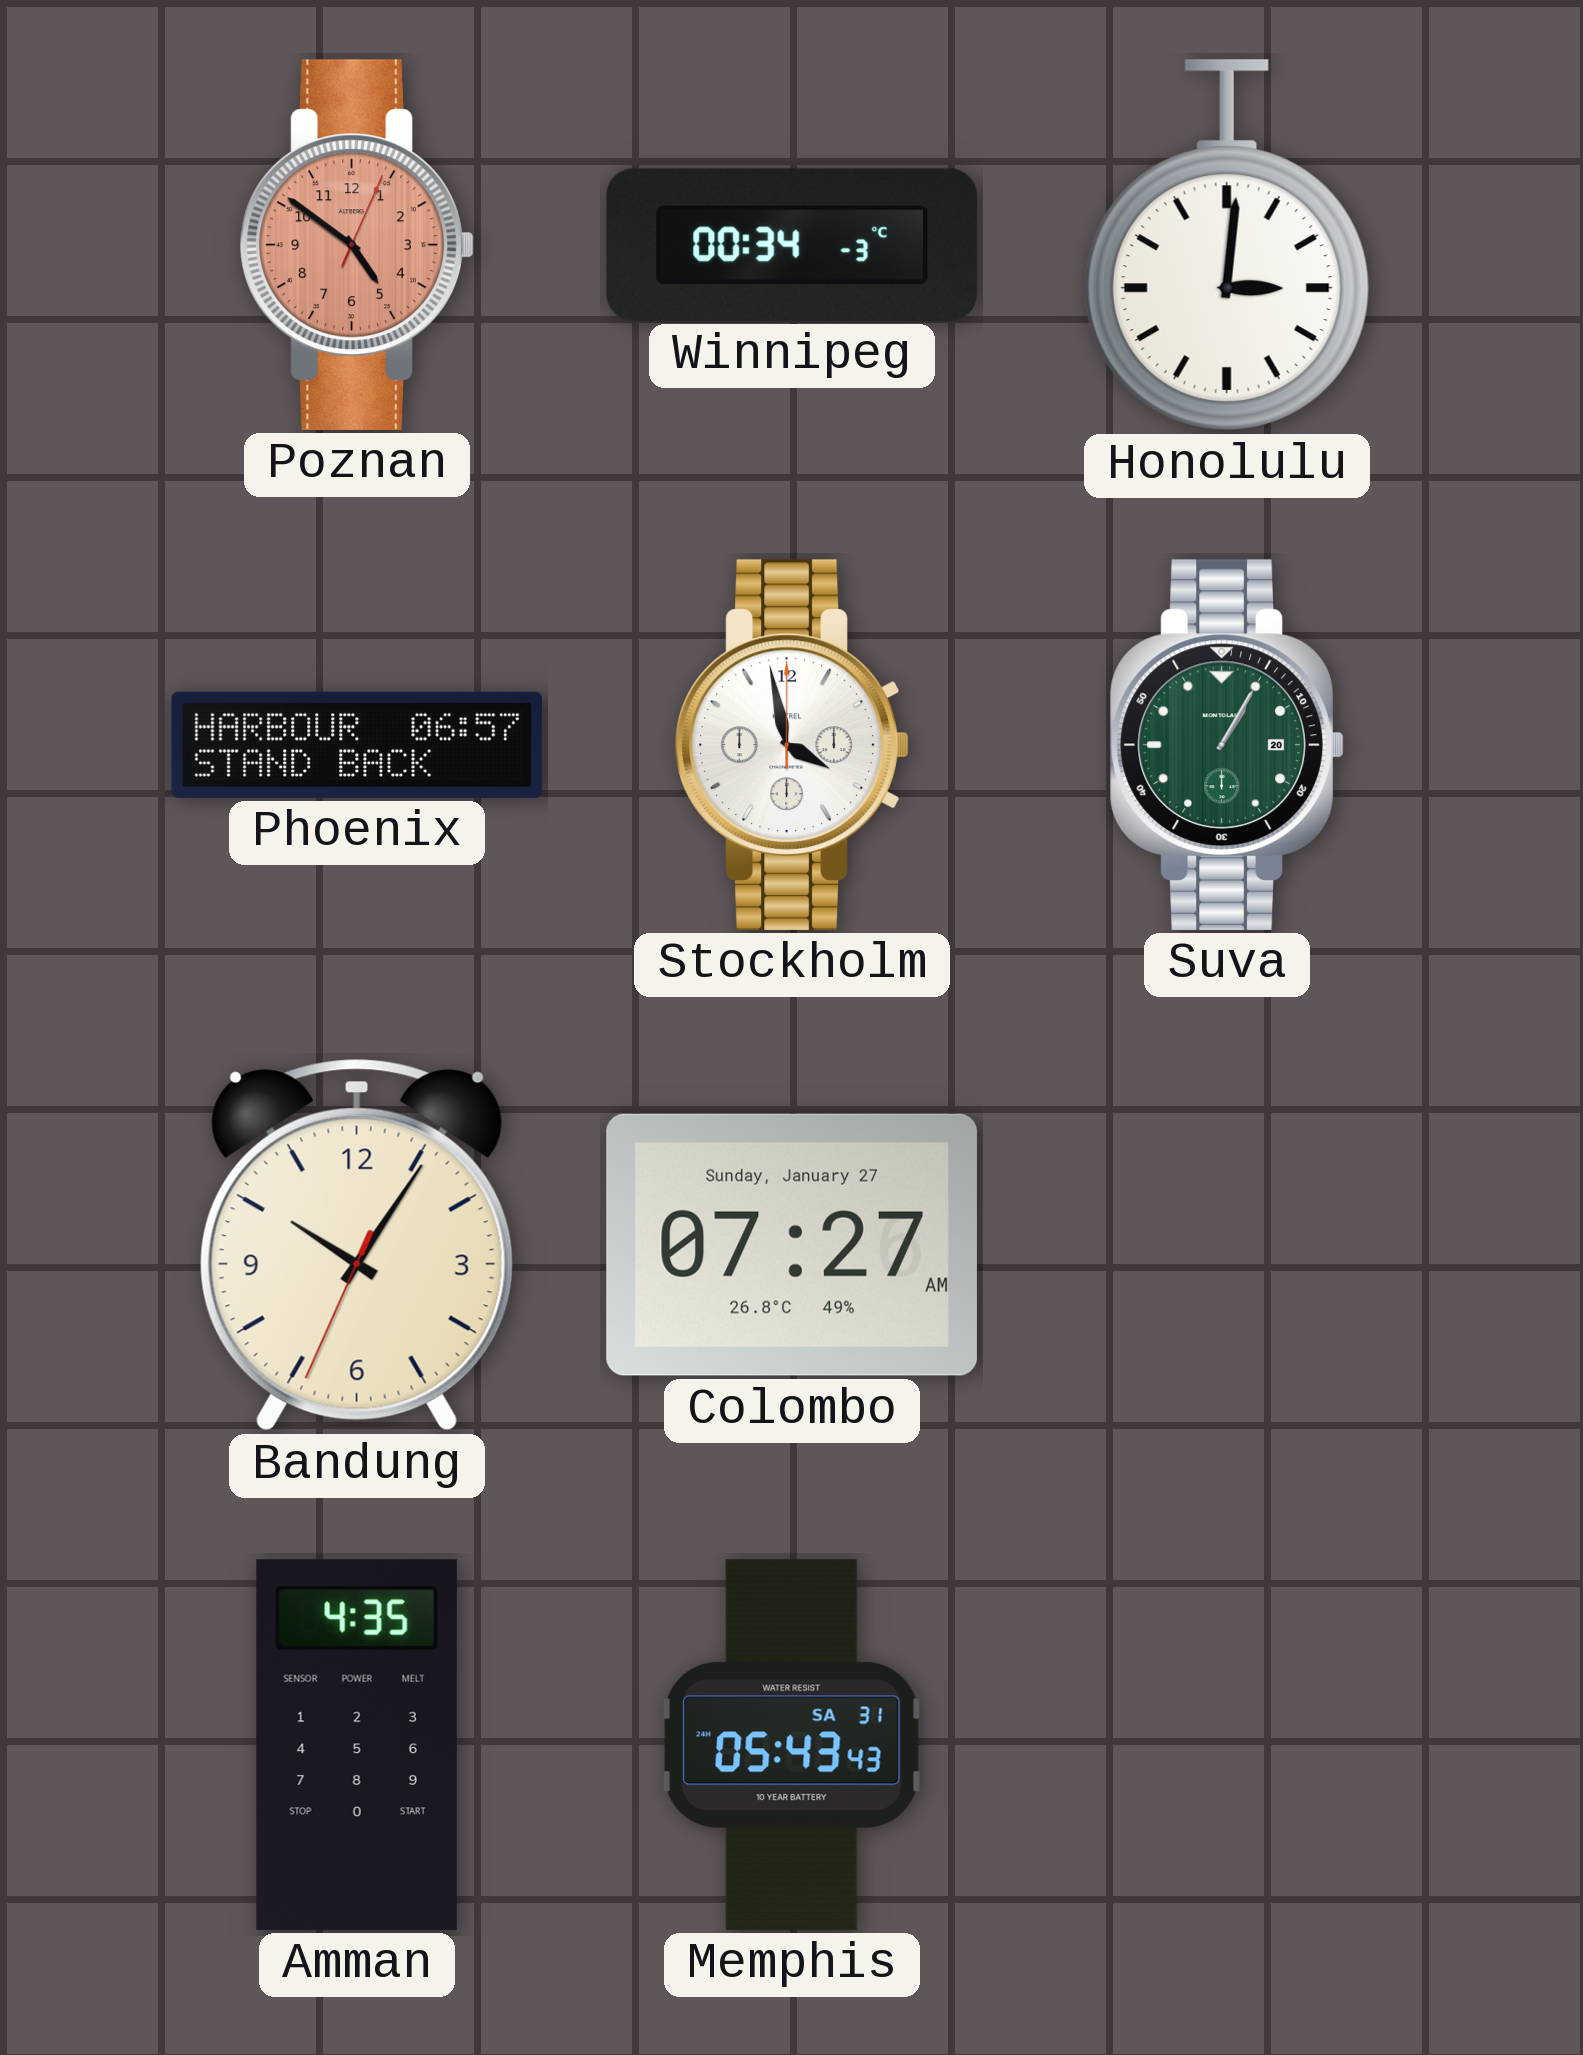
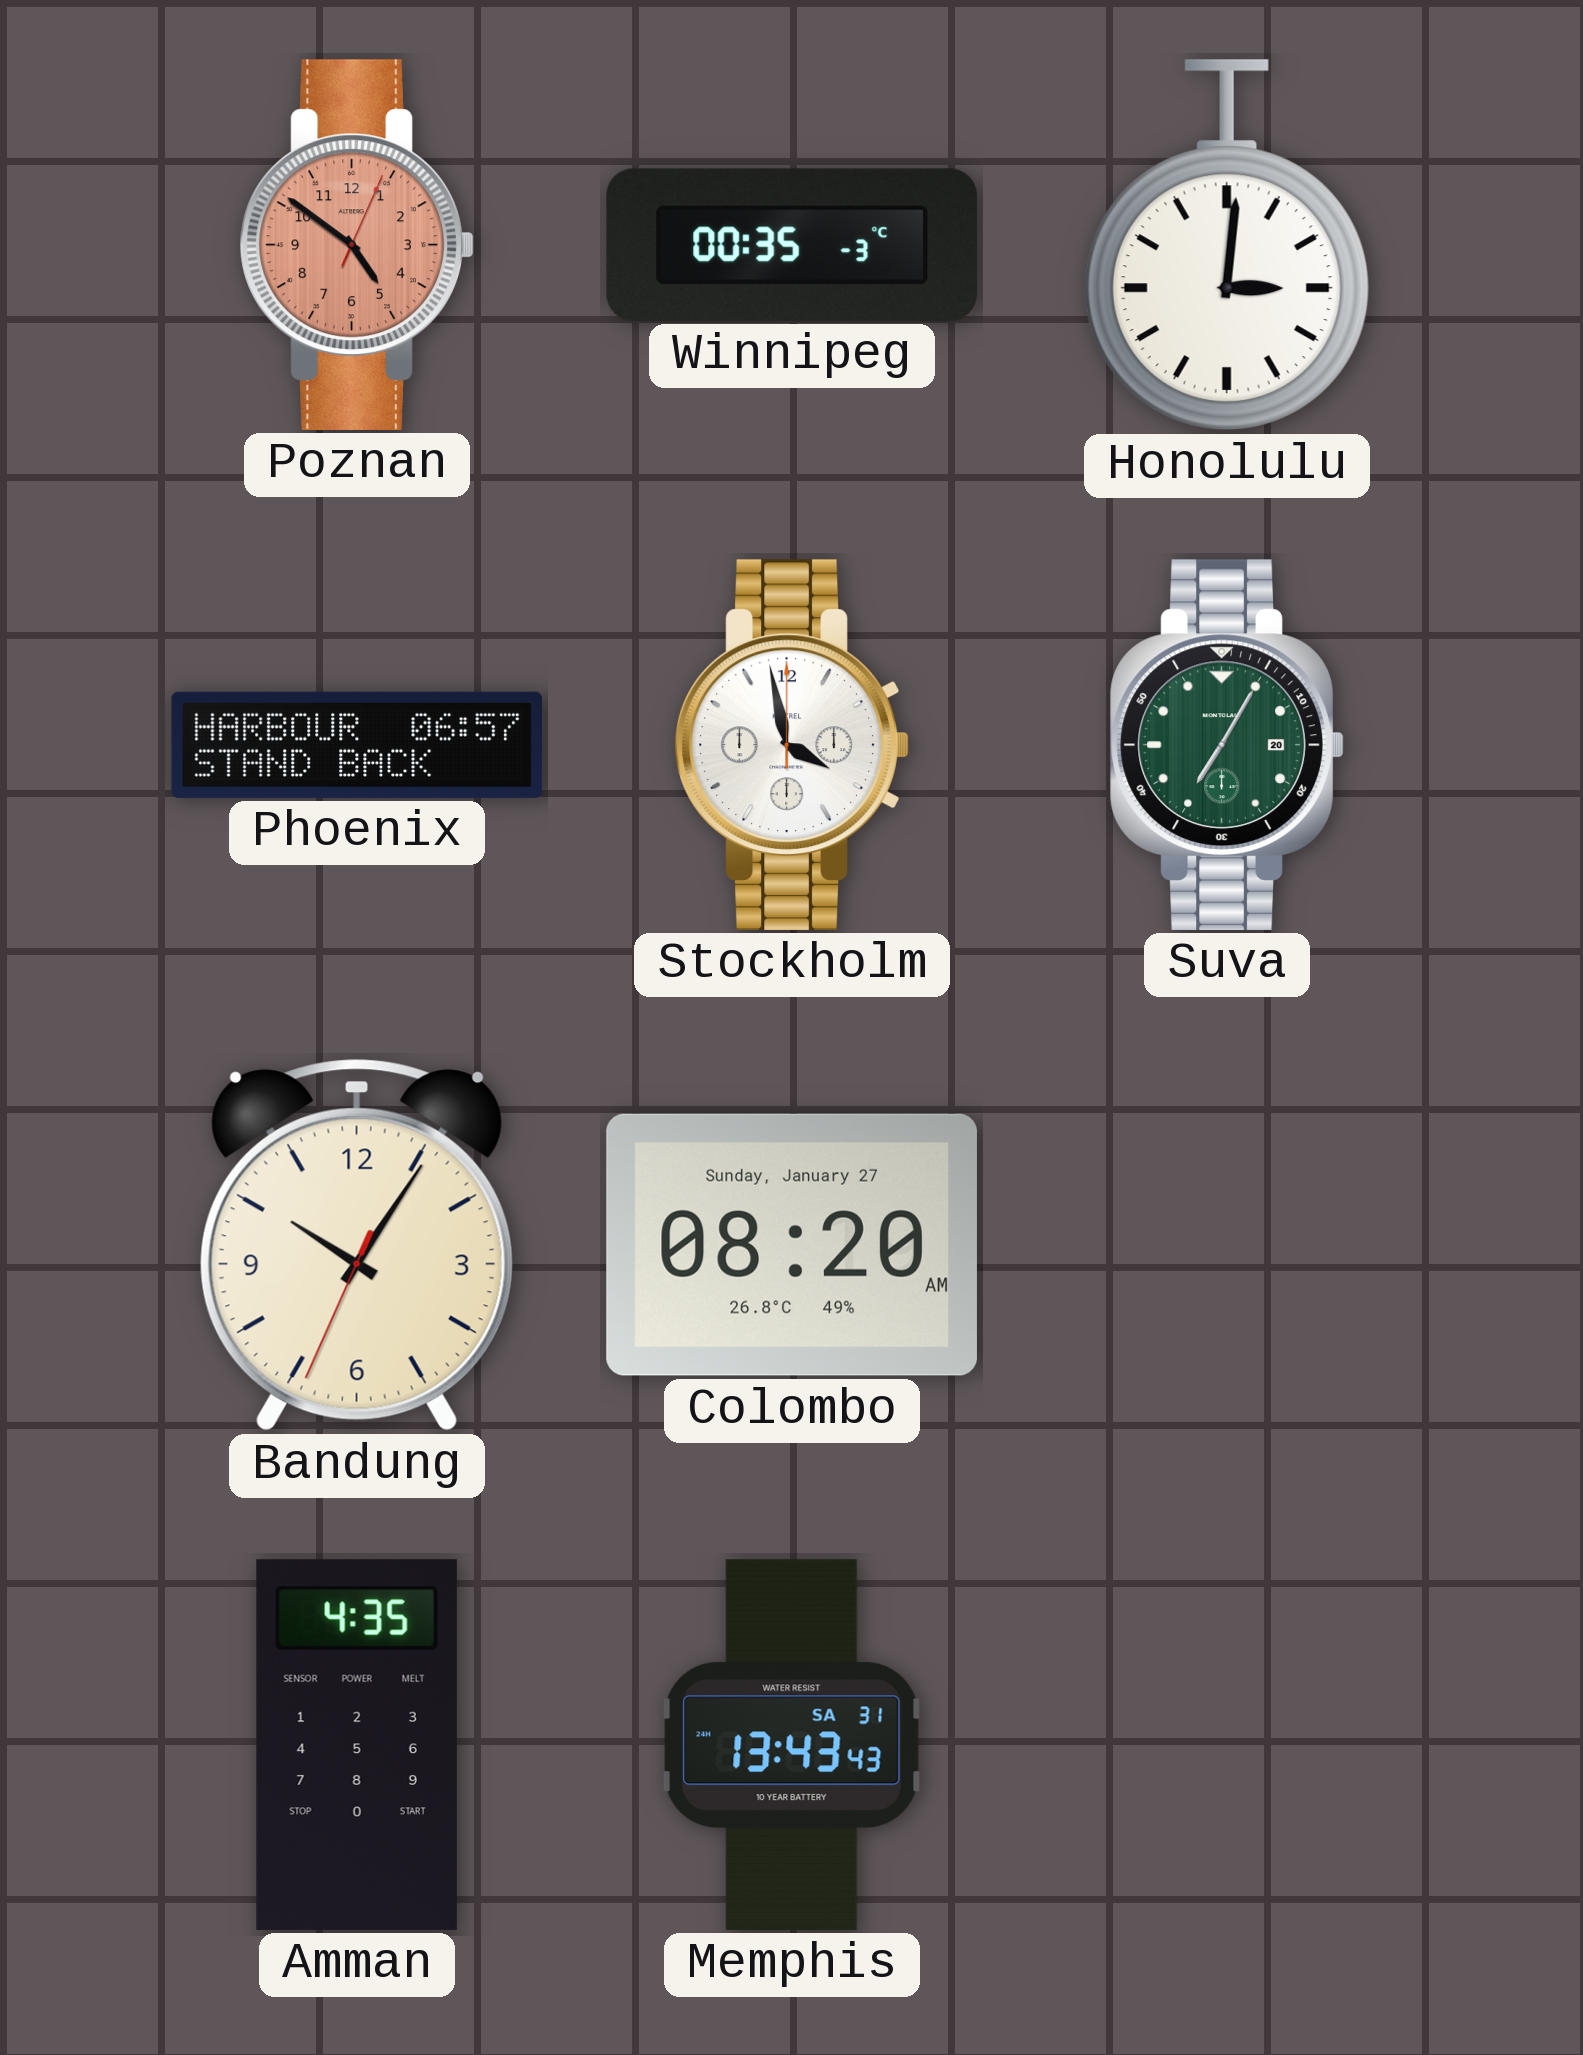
Winnipeg: 00:34 -> 00:35 (792, 245)
Suva: 1:05 -> 7:05 (1227, 745)
Colombo: 07:27 -> 08:20 (792, 1245)
Memphis: 05:43 -> 13:43 (792, 1745)
